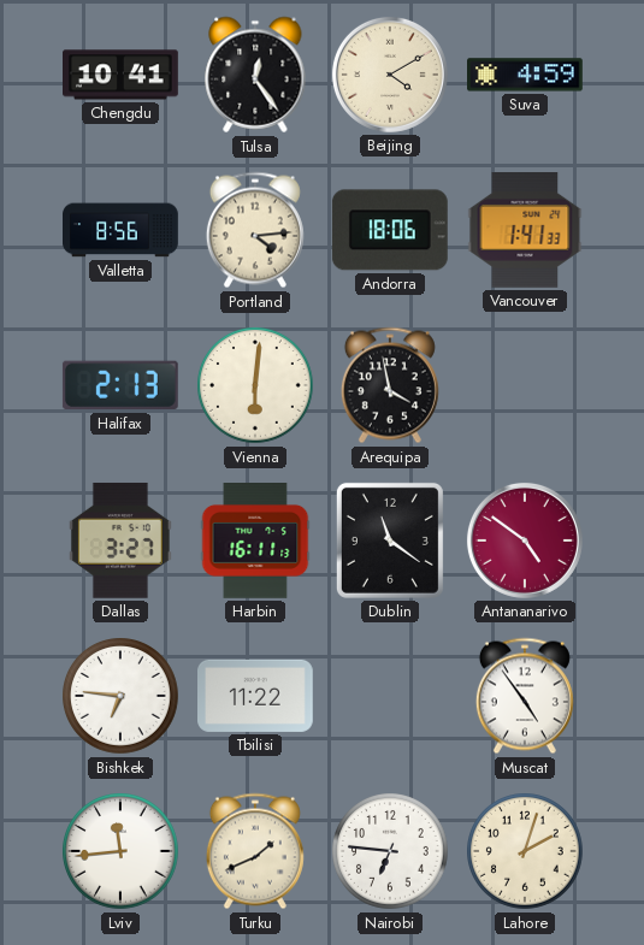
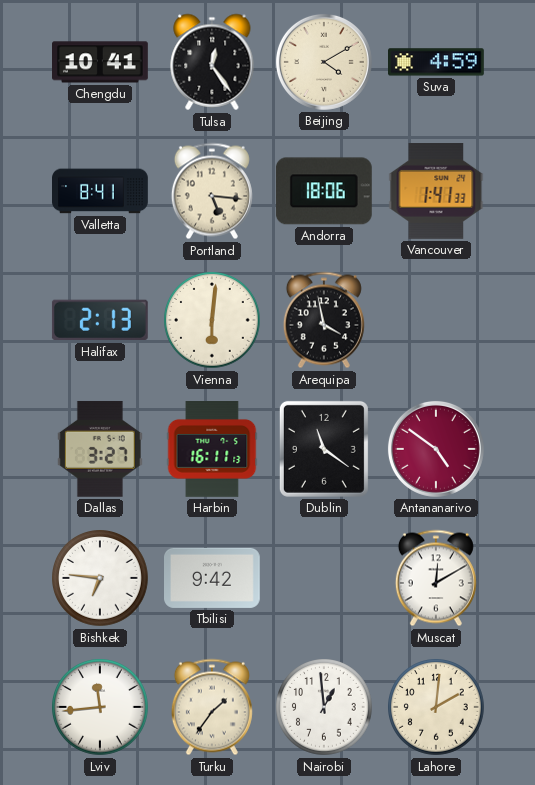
Valletta: 8:56 -> 8:41 (101, 191)
Portland: 4:14 -> 5:16 (212, 191)
Tbilisi: 11:22 -> 9:42 (213, 578)
Muscat: 4:54 -> 12:10 (436, 578)
Turku: 1:41 -> 1:36 (212, 707)
Nairobi: 6:46 -> 12:59 (325, 708)
Lahore: 2:03 -> 2:01 (437, 708)
